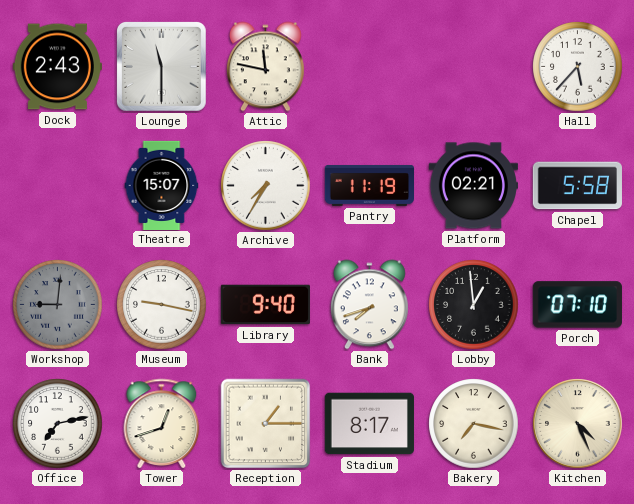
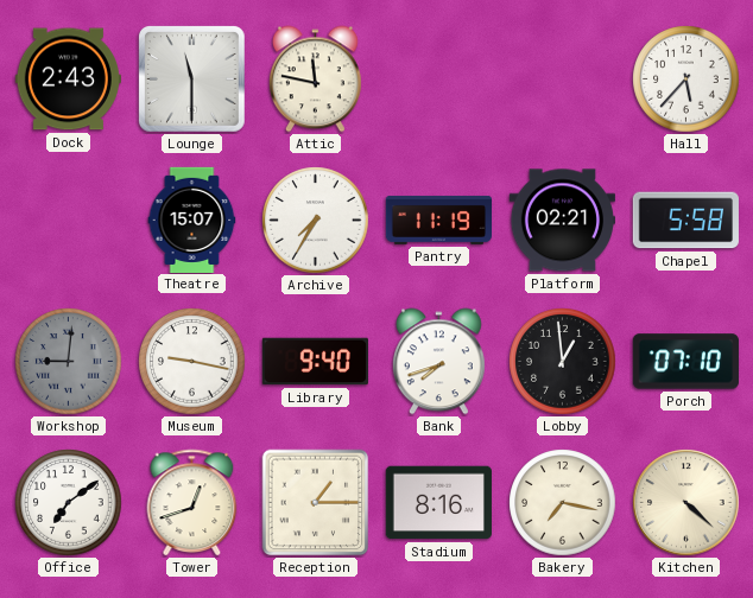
Office: 7:13 -> 7:09 (69, 503)
Stadium: 8:17 -> 8:16 (438, 503)
Kitchen: 4:26 -> 4:22 (686, 503)
